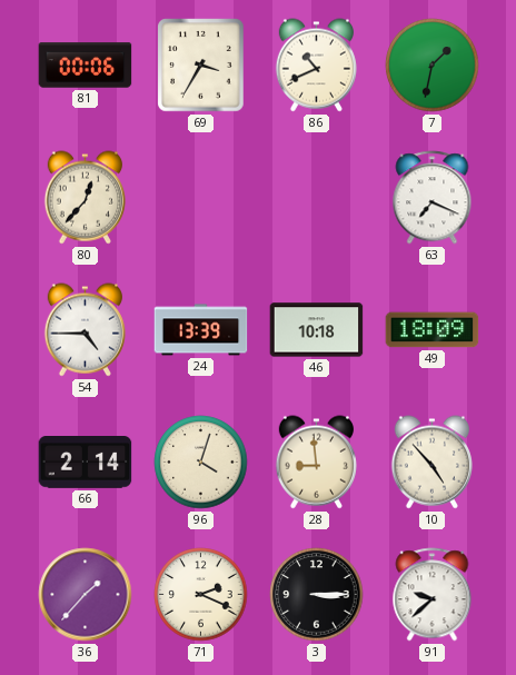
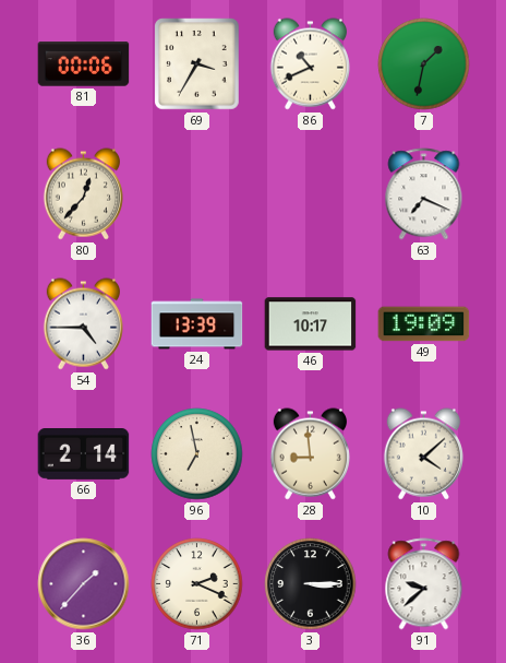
46: 10:18 -> 10:17 (311, 324)
49: 18:09 -> 19:09 (424, 324)
96: 4:03 -> 6:58 (197, 454)
10: 4:53 -> 4:08 (423, 454)
